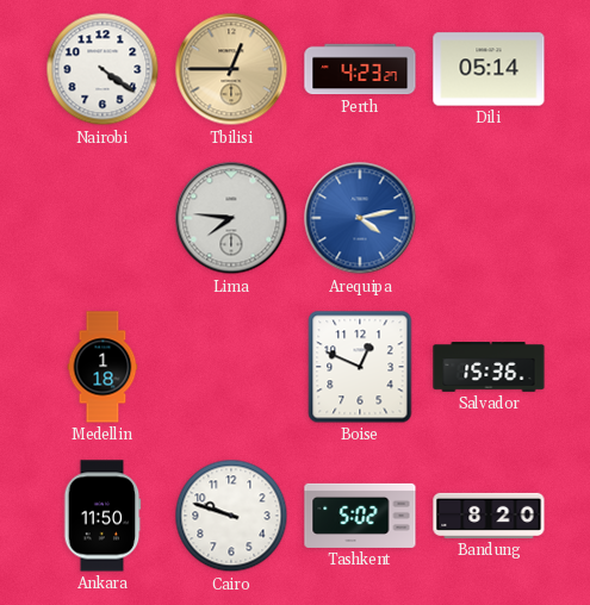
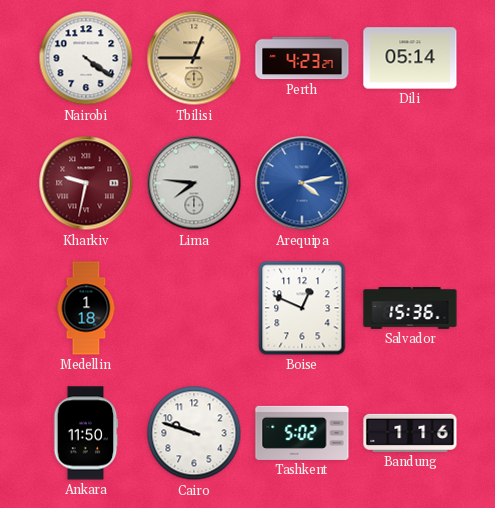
Kharkiv: none -> 9:32 (86, 183)
Bandung: 8:20 -> 1:16 (410, 433)
